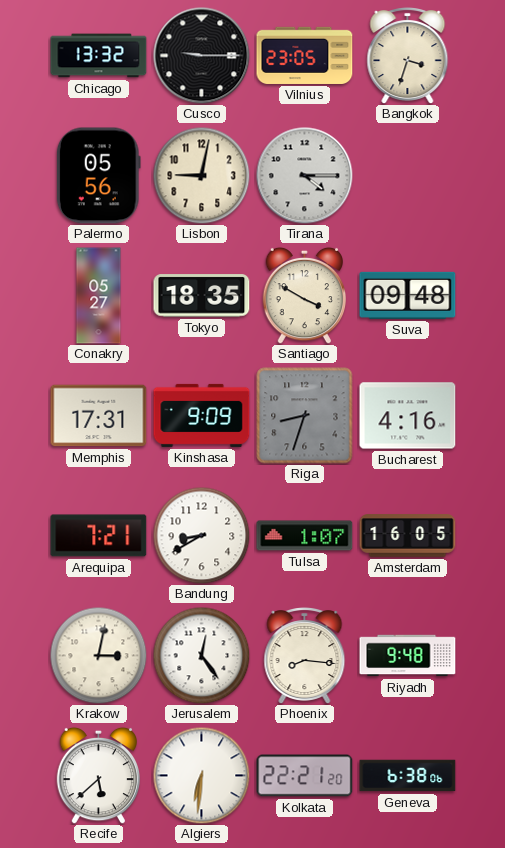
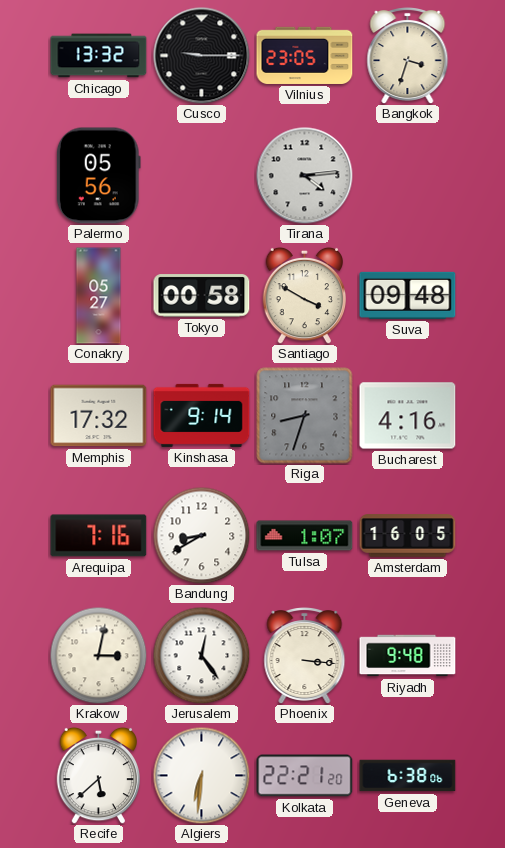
Lisbon: 9:02 -> none (201, 175)
Tirana: 4:15 -> 4:14 (305, 176)
Tokyo: 18:35 -> 00:58 (202, 296)
Memphis: 17:31 -> 17:32 (99, 416)
Kinshasa: 9:09 -> 9:14 (202, 415)
Arequipa: 7:21 -> 7:16 (99, 536)
Phoenix: 8:16 -> 3:16 (305, 656)
